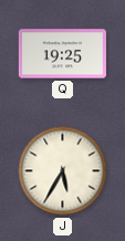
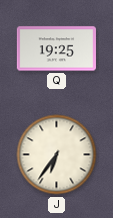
J: 5:35 -> 6:36 (57, 155)
